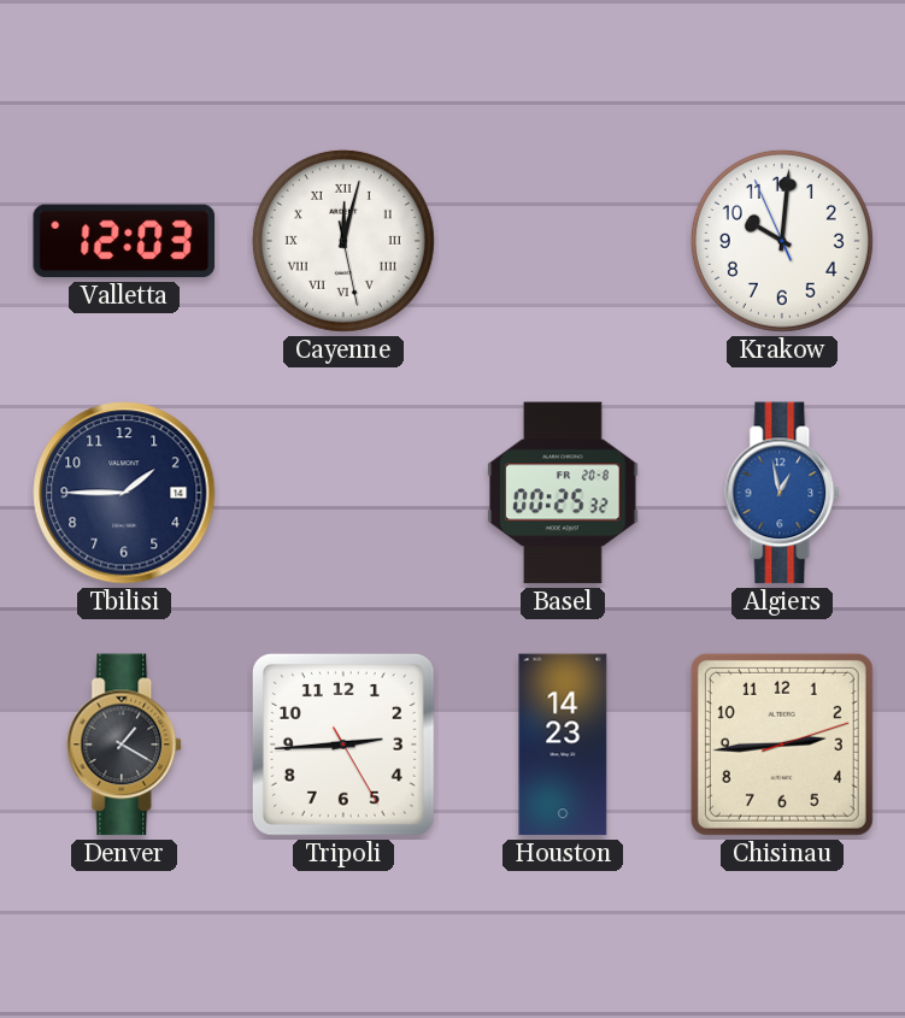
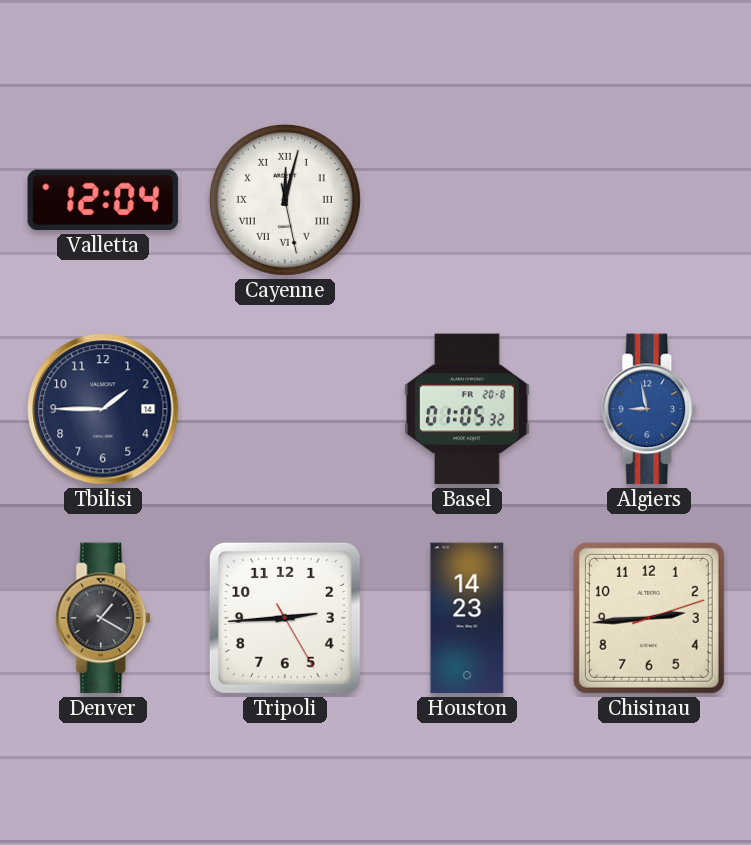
Valletta: 12:03 -> 12:04 (103, 200)
Krakow: 10:00 -> none (782, 241)
Basel: 00:25 -> 01:05 (468, 409)
Algiers: 12:58 -> 8:58 (650, 409)
